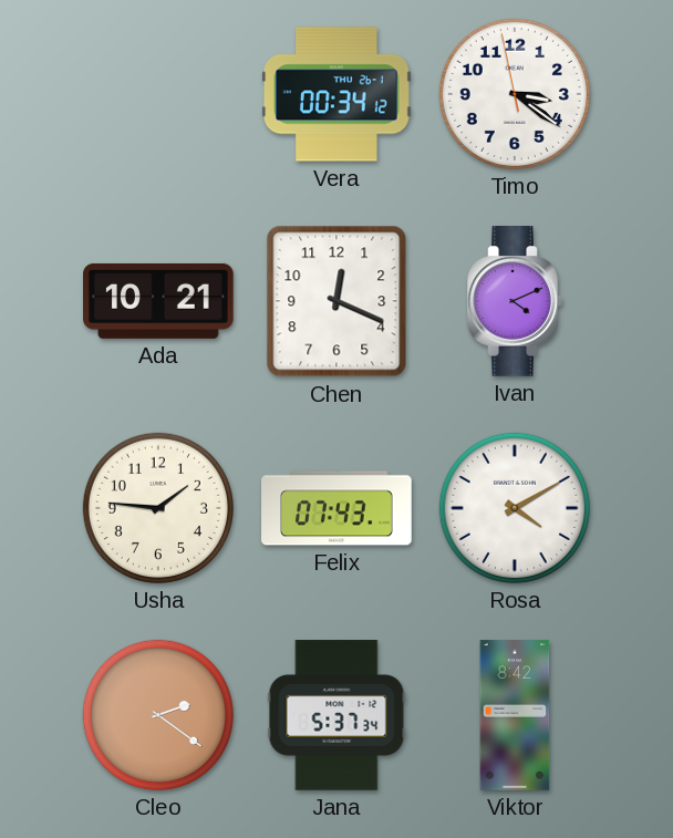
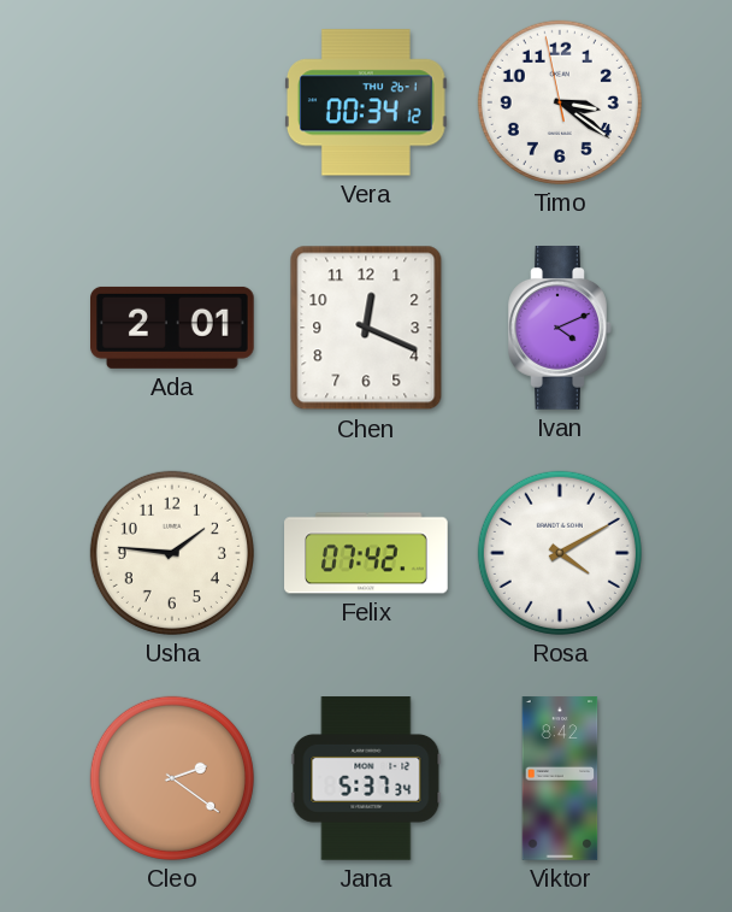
Ada: 10:21 -> 2:01 (173, 328)
Felix: 07:43 -> 07:42 (366, 553)
